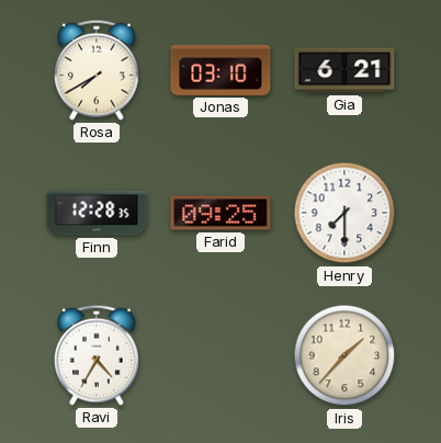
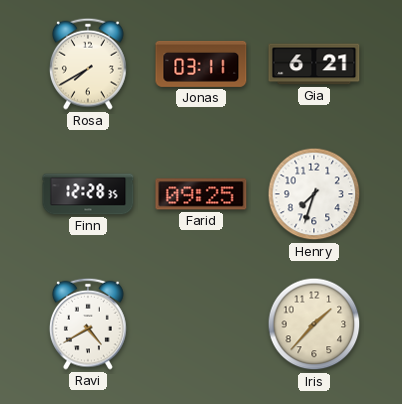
Jonas: 03:10 -> 03:11 (201, 64)
Henry: 7:30 -> 7:33 (314, 194)
Ravi: 4:35 -> 4:40 (88, 324)
